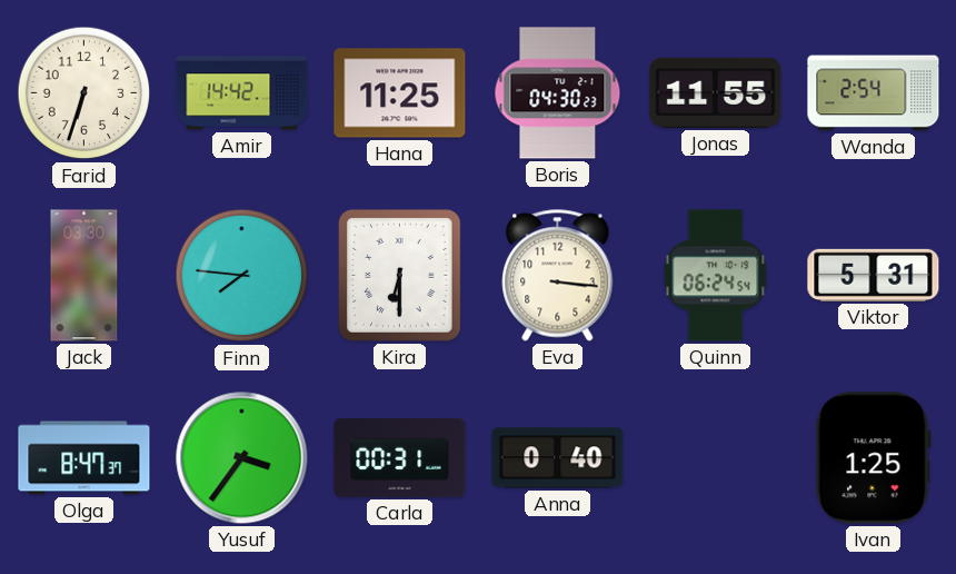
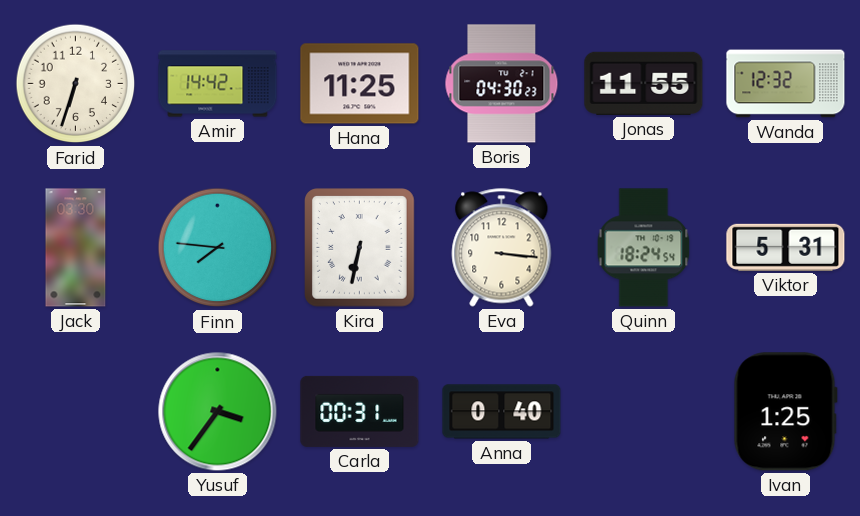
Wanda: 2:54 -> 12:32 (786, 84)
Kira: 6:30 -> 6:32 (360, 248)
Quinn: 06:24 -> 18:24 (644, 248)
Olga: 8:47 -> none (84, 458)
